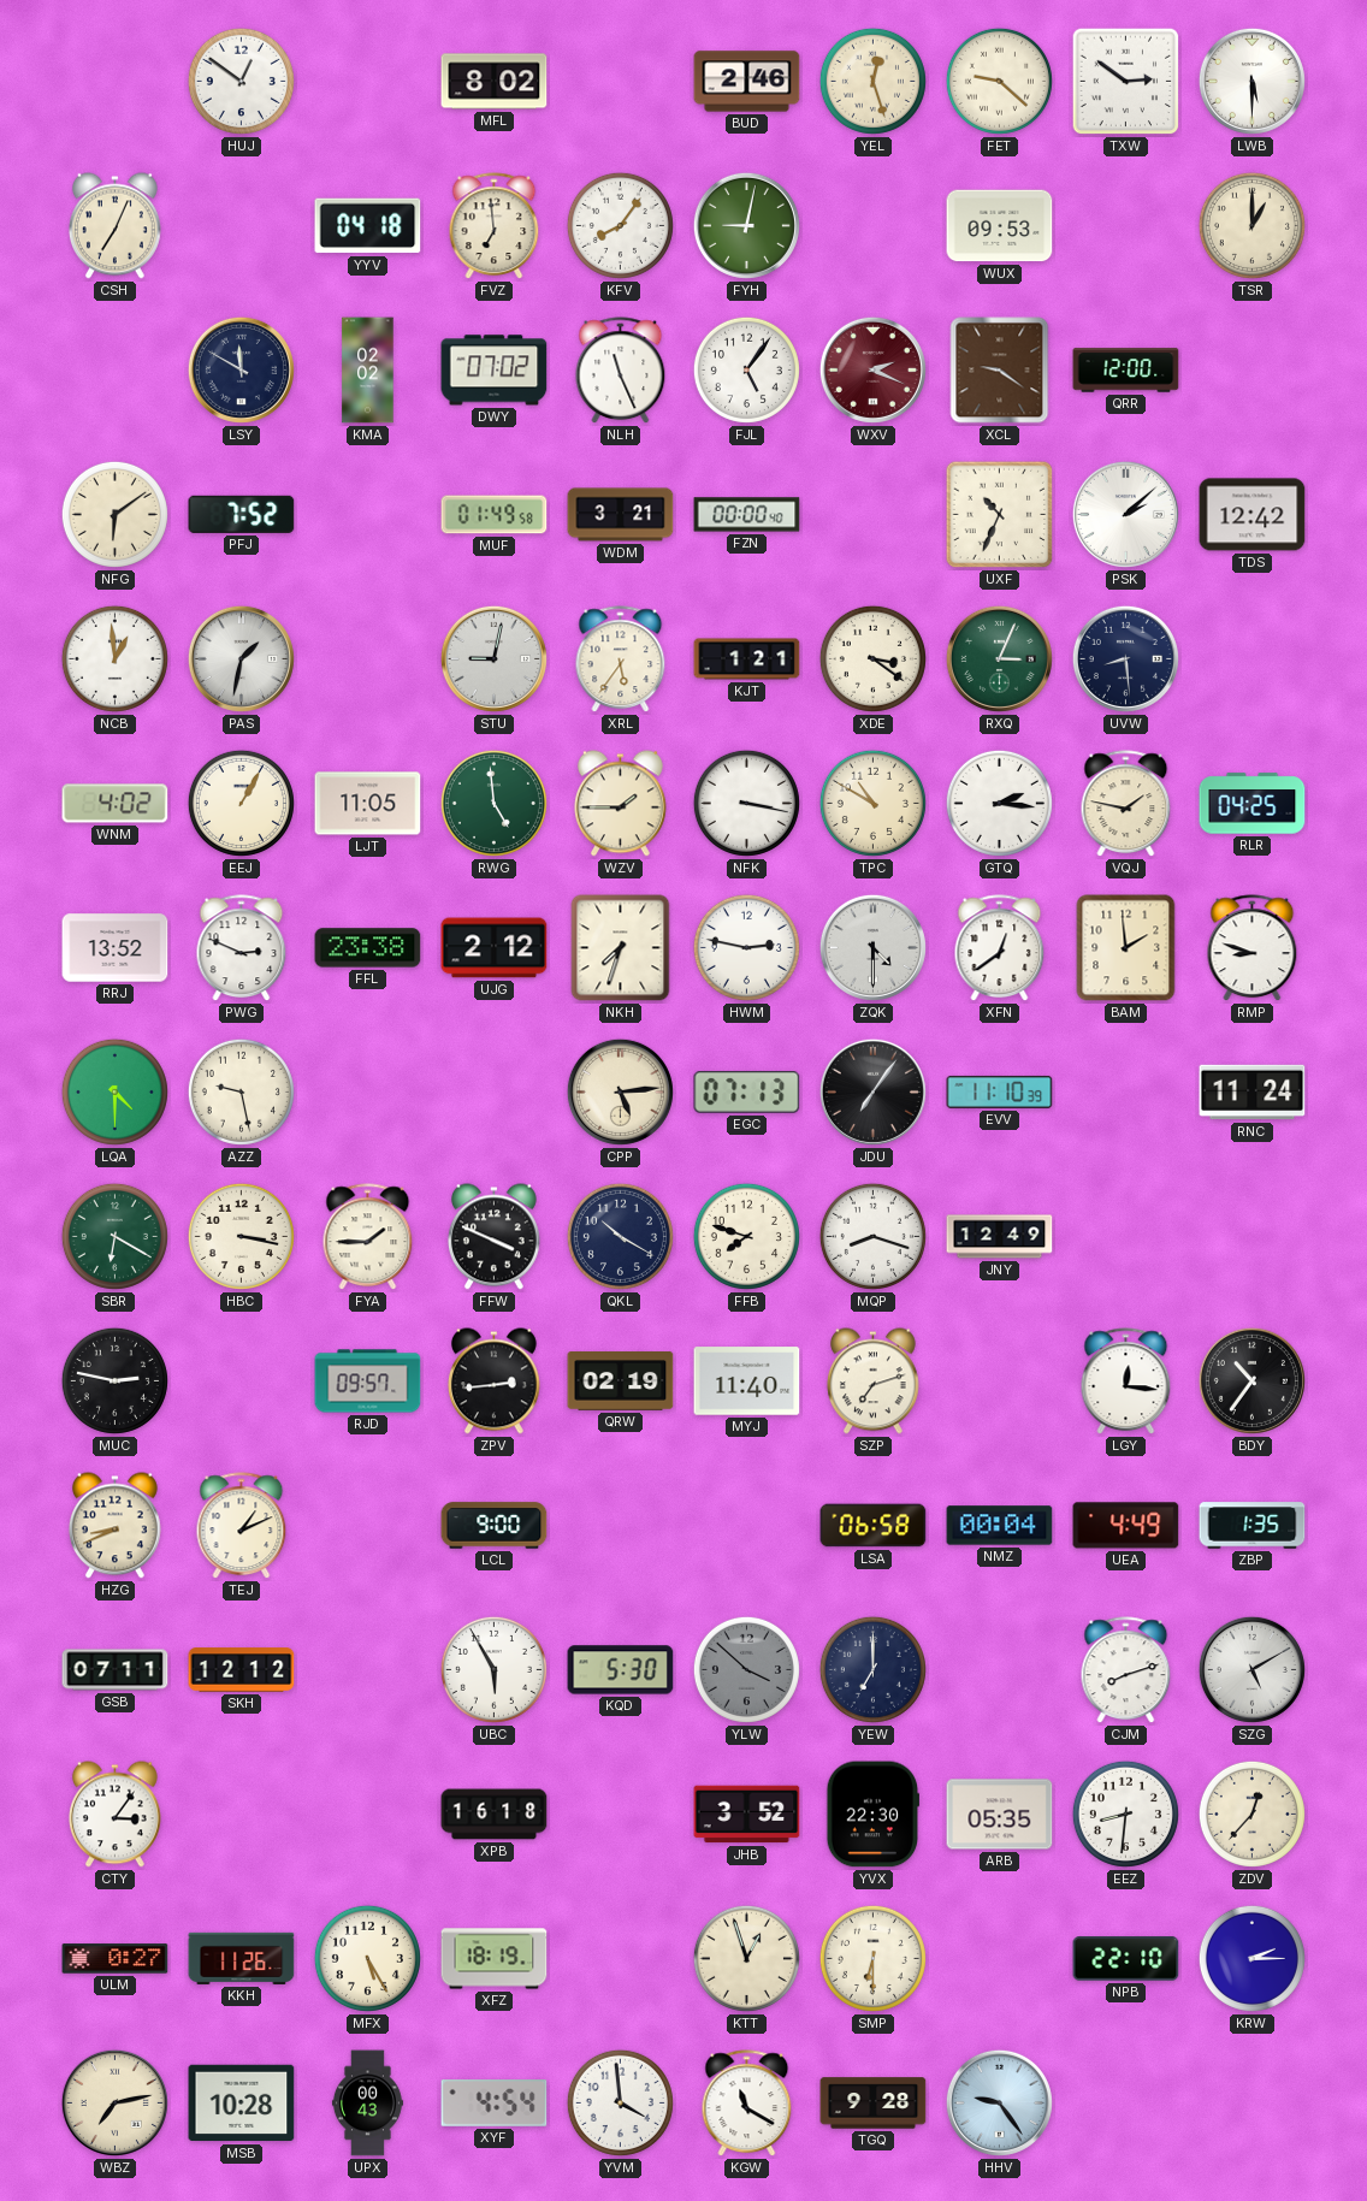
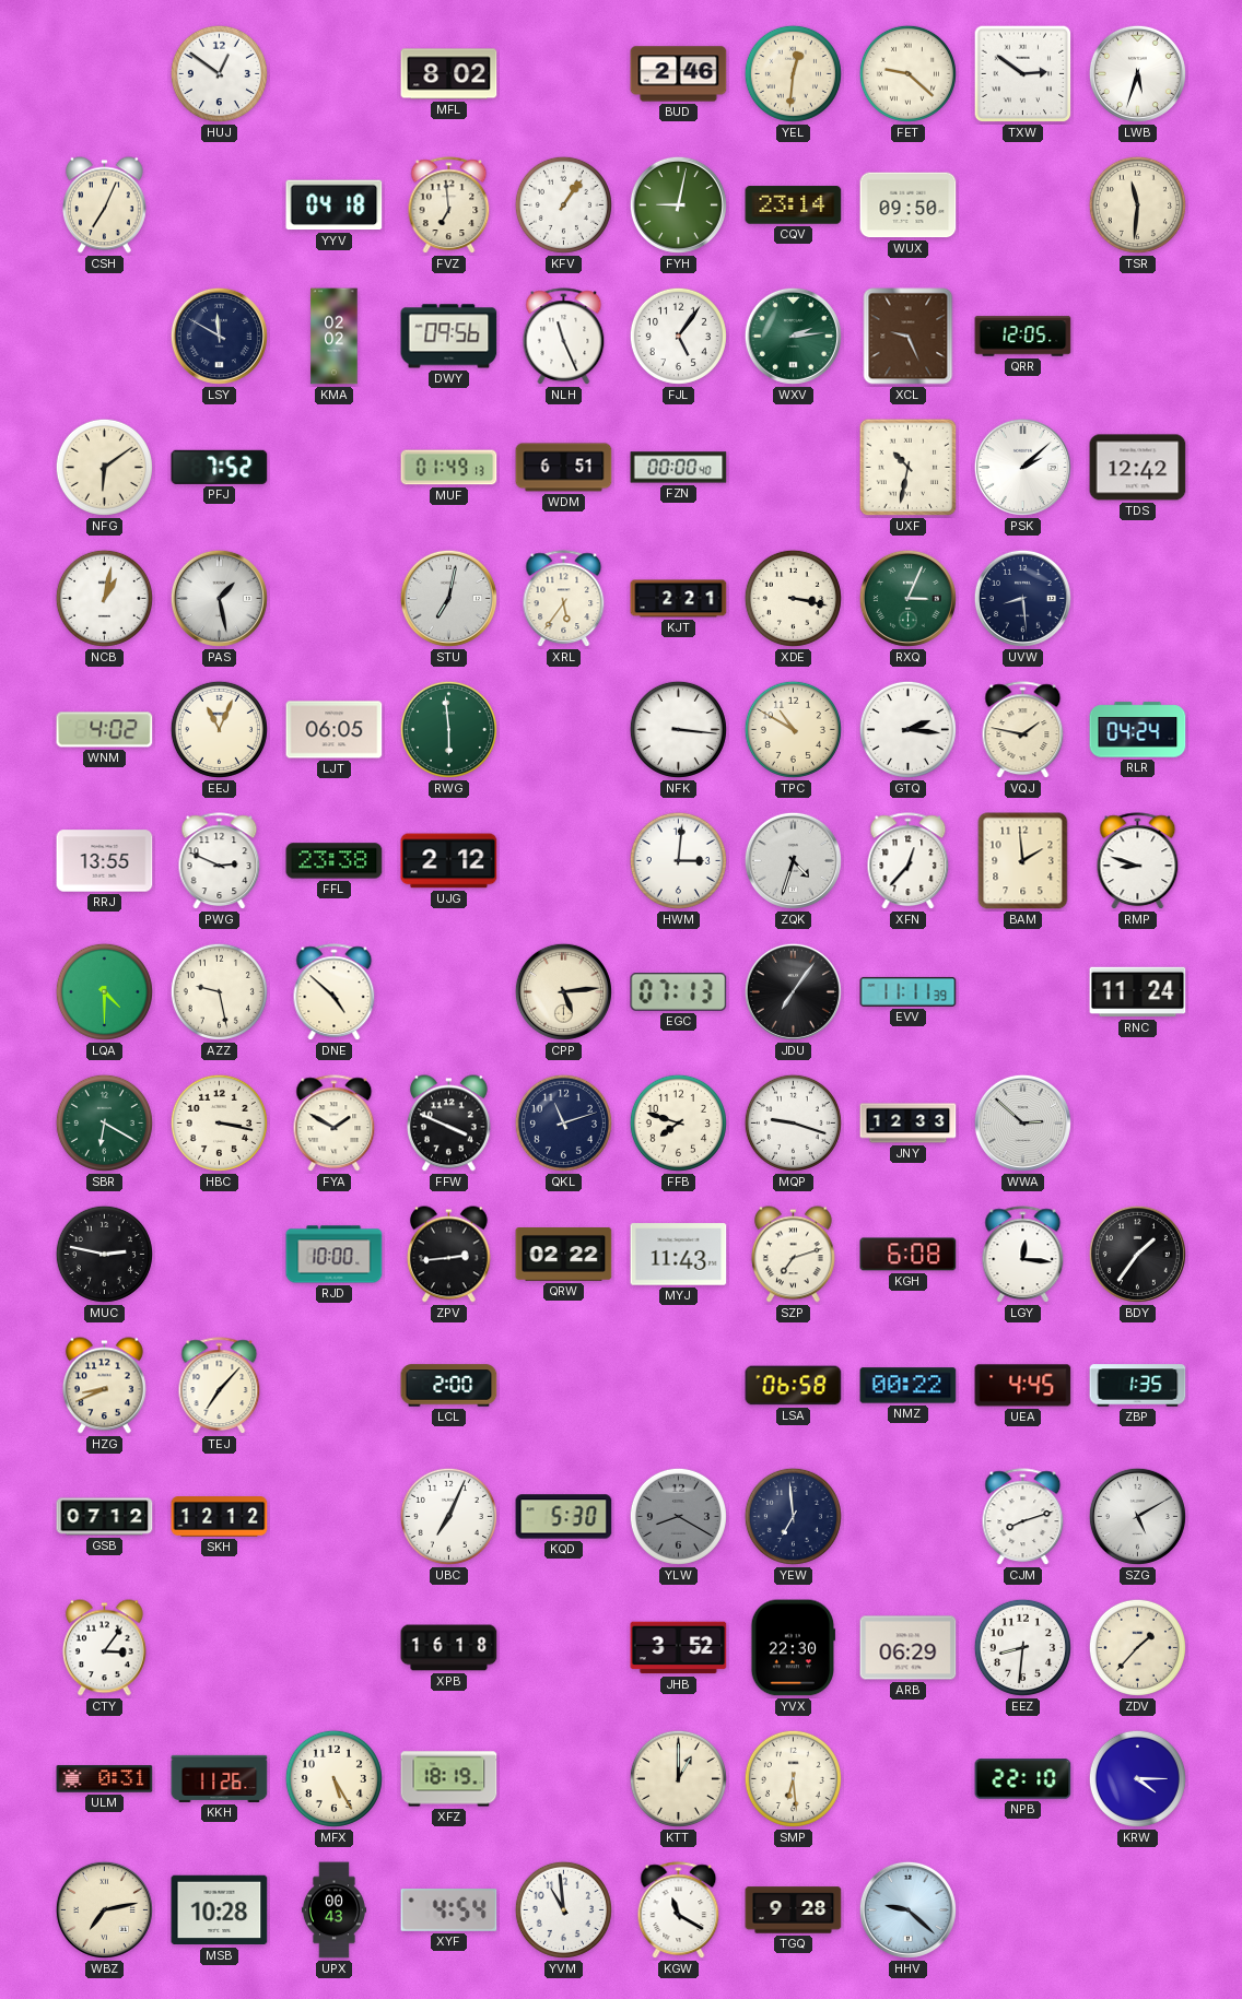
YEL: 12:27 -> 12:31 (793, 73)
LWB: 5:30 -> 5:33 (1137, 73)
KFV: 8:06 -> 1:06 (563, 204)
CQV: none -> 23:14 (794, 205)
WUX: 09:53 -> 09:50 (909, 205)
TSR: 1:00 -> 11:31 (1137, 204)
DWY: 07:02 -> 09:56 (449, 337)
WXV: 2:19 -> 2:14 (793, 336)
WXV dial: burgundy -> green (793, 336)
XCL: 9:21 -> 9:26 (909, 337)
QRR: 12:00 -> 12:05 (1023, 337)
MUF: 01:49:58 -> 01:49:13 (449, 468)
WDM: 3:21 -> 6:51 (564, 468)
UXF: 10:34 -> 10:32 (909, 468)
NCB: 12:59 -> 1:02 (104, 598)
PAS: 1:32 -> 1:28 (219, 598)
STU: 9:02 -> 7:02 (448, 598)
KJT: 1:21 -> 2:21 (679, 599)
XDE: 3:21 -> 3:17 (793, 598)
EEJ: 1:05 -> 11:04 (219, 729)
LJT: 11:05 -> 06:05 (335, 730)
RWG: 4:59 -> 5:59 (448, 729)
WZV: 1:45 -> none (620, 804)
NFK: 3:17 -> 3:16 (678, 729)
RLR: 04:25 -> 04:24 (1138, 730)
RRJ: 13:52 -> 13:55 (105, 861)
NKH: 7:33 -> none (621, 948)
HWM: 2:47 -> 3:01 (678, 860)
ZQK: 4:30 -> 4:33 (793, 860)
XFN: 12:39 -> 12:37 (909, 861)
DNE: none -> 4:52 (335, 992)
EVV: 11:10 -> 11:11 (909, 991)
FYA: 1:45 -> 1:50 (335, 1124)
QKL: 10:20 -> 11:12 (563, 1122)
MQP: 8:18 -> 9:18 (793, 1122)
JNY: 12:49 -> 12:33 (909, 1124)
WWA: none -> 2:52 (1022, 1122)
RJD: 09:57 -> 10:00 (335, 1255)
QRW: 02:19 -> 02:22 (564, 1255)
MYJ: 11:40 -> 11:43 (679, 1255)
KGH: none -> 6:08 (909, 1255)
BDY: 10:36 -> 1:36 (1137, 1254)
TEJ: 1:11 -> 7:07 (220, 1386)
LCL: 9:00 -> 2:00 (449, 1386)
NMZ: 00:04 -> 00:22 (909, 1386)
UEA: 4:49 -> 4:45 (1023, 1386)
GSB: 07:11 -> 07:12 (105, 1517)
UBC: 5:55 -> 7:04 (448, 1516)
YLW: 3:52 -> 8:20 (678, 1516)
YEW: 7:00 -> 6:59 (793, 1516)
ARB: 05:35 -> 06:29 (909, 1648)
ZDV: 12:37 -> 1:37 (1137, 1647)
ULM: 0:27 -> 0:31 (105, 1779)
KTT: 12:57 -> 1:00 (678, 1778)
SMP: 6:30 -> 6:29 (793, 1778)
KRW: 2:15 -> 4:15 (1137, 1778)
YVM: 3:59 -> 10:59 (563, 1909)
HHV: 9:24 -> 9:22 (907, 1909)
